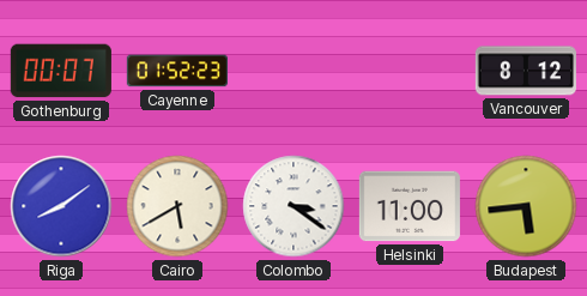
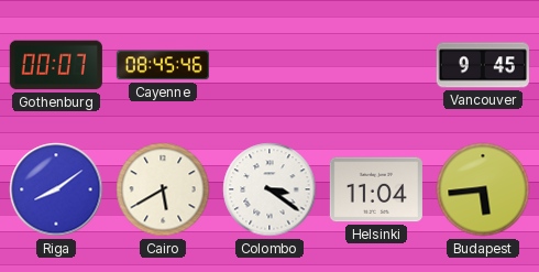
Cayenne: 01:52 -> 08:45 (163, 65)
Vancouver: 8:12 -> 9:45 (483, 65)
Helsinki: 11:00 -> 11:04 (376, 189)
